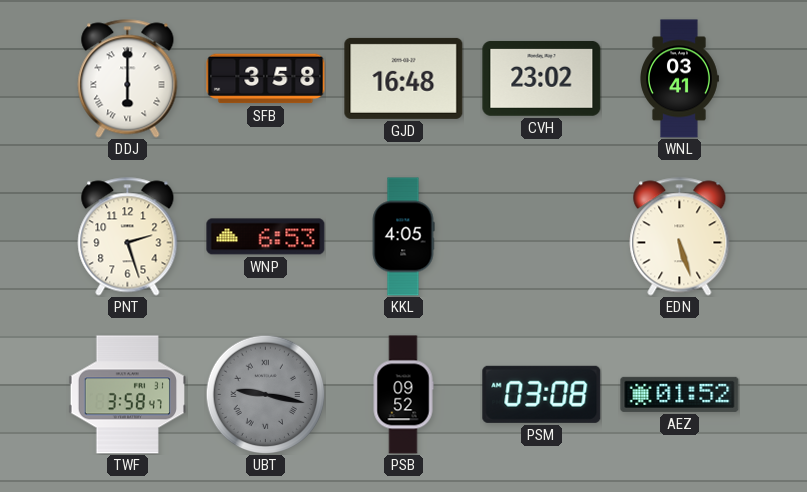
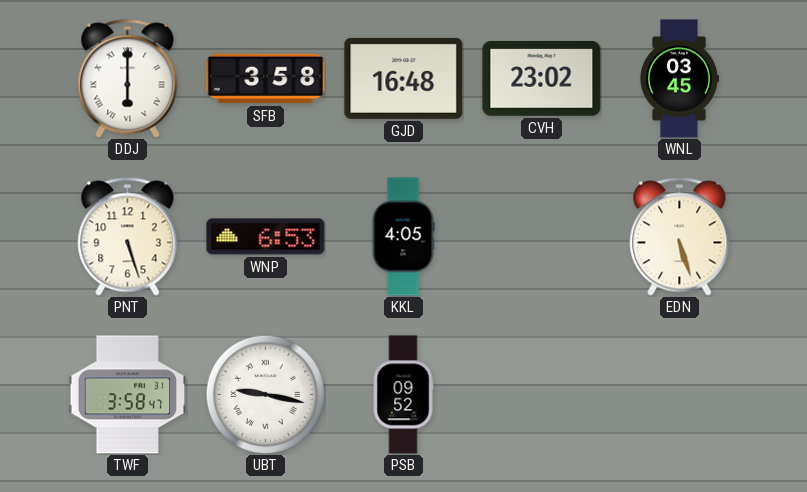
WNL: 03:41 -> 03:45 (680, 79)
PNT: 2:27 -> 5:27 (128, 237)
UBT dial: grey -> white (265, 394)
PSM: 03:08 -> none (542, 394)
AEZ: 01:52 -> none (680, 394)
